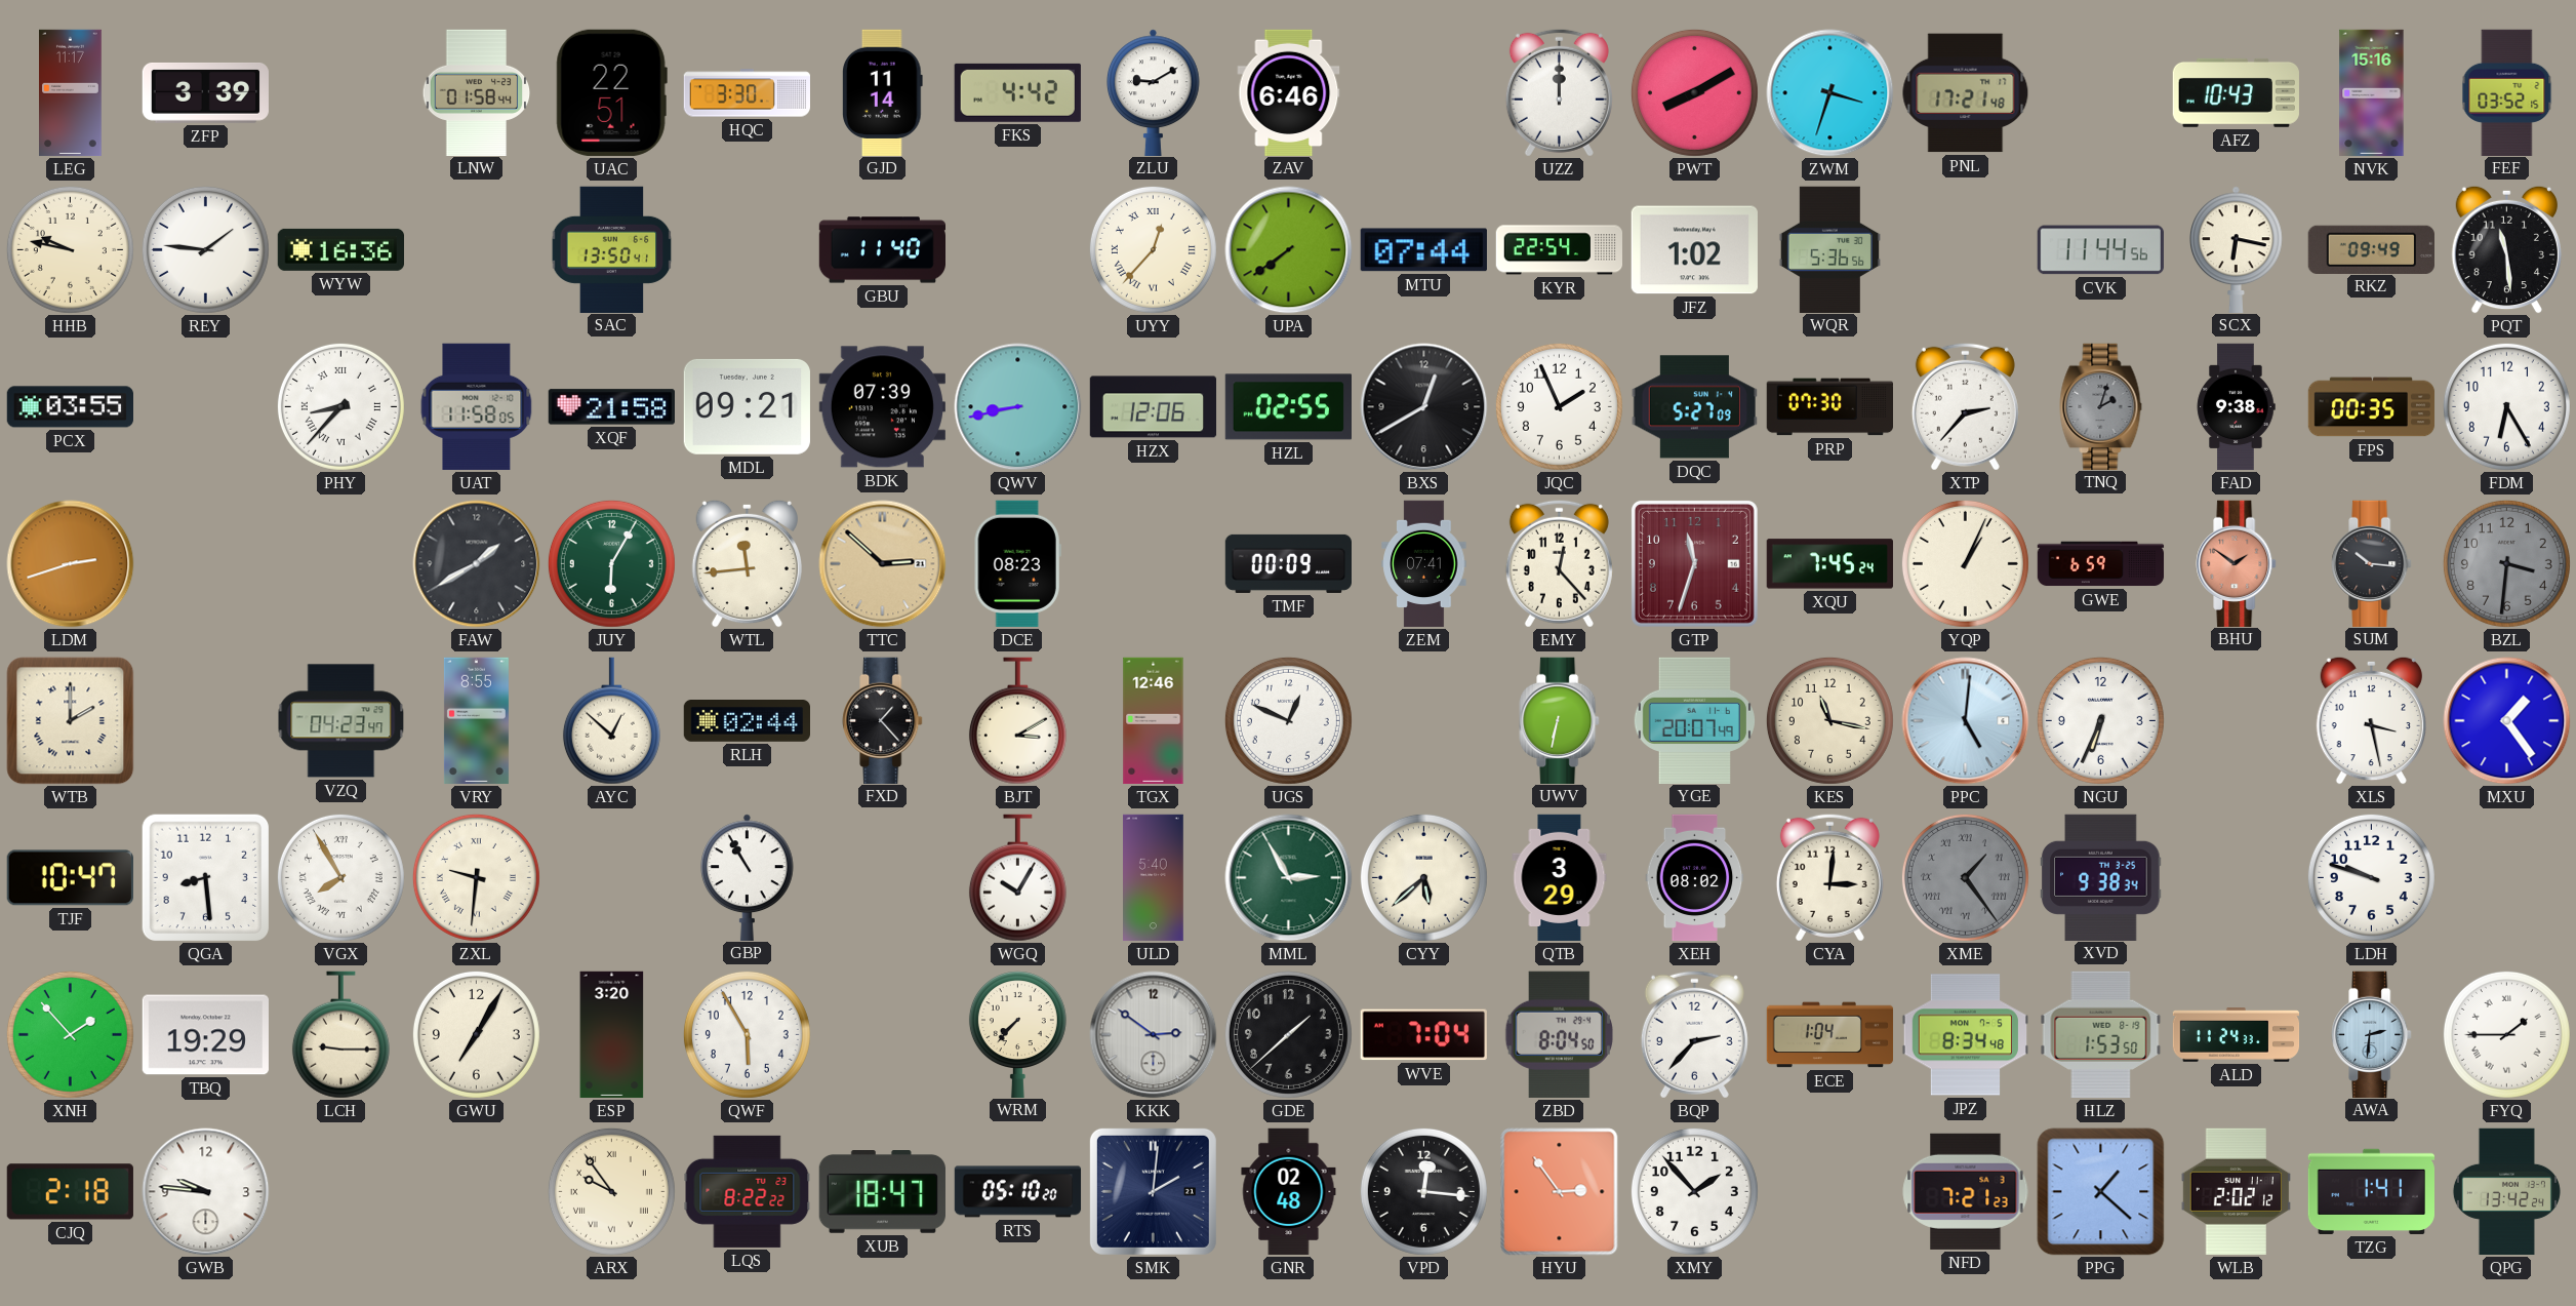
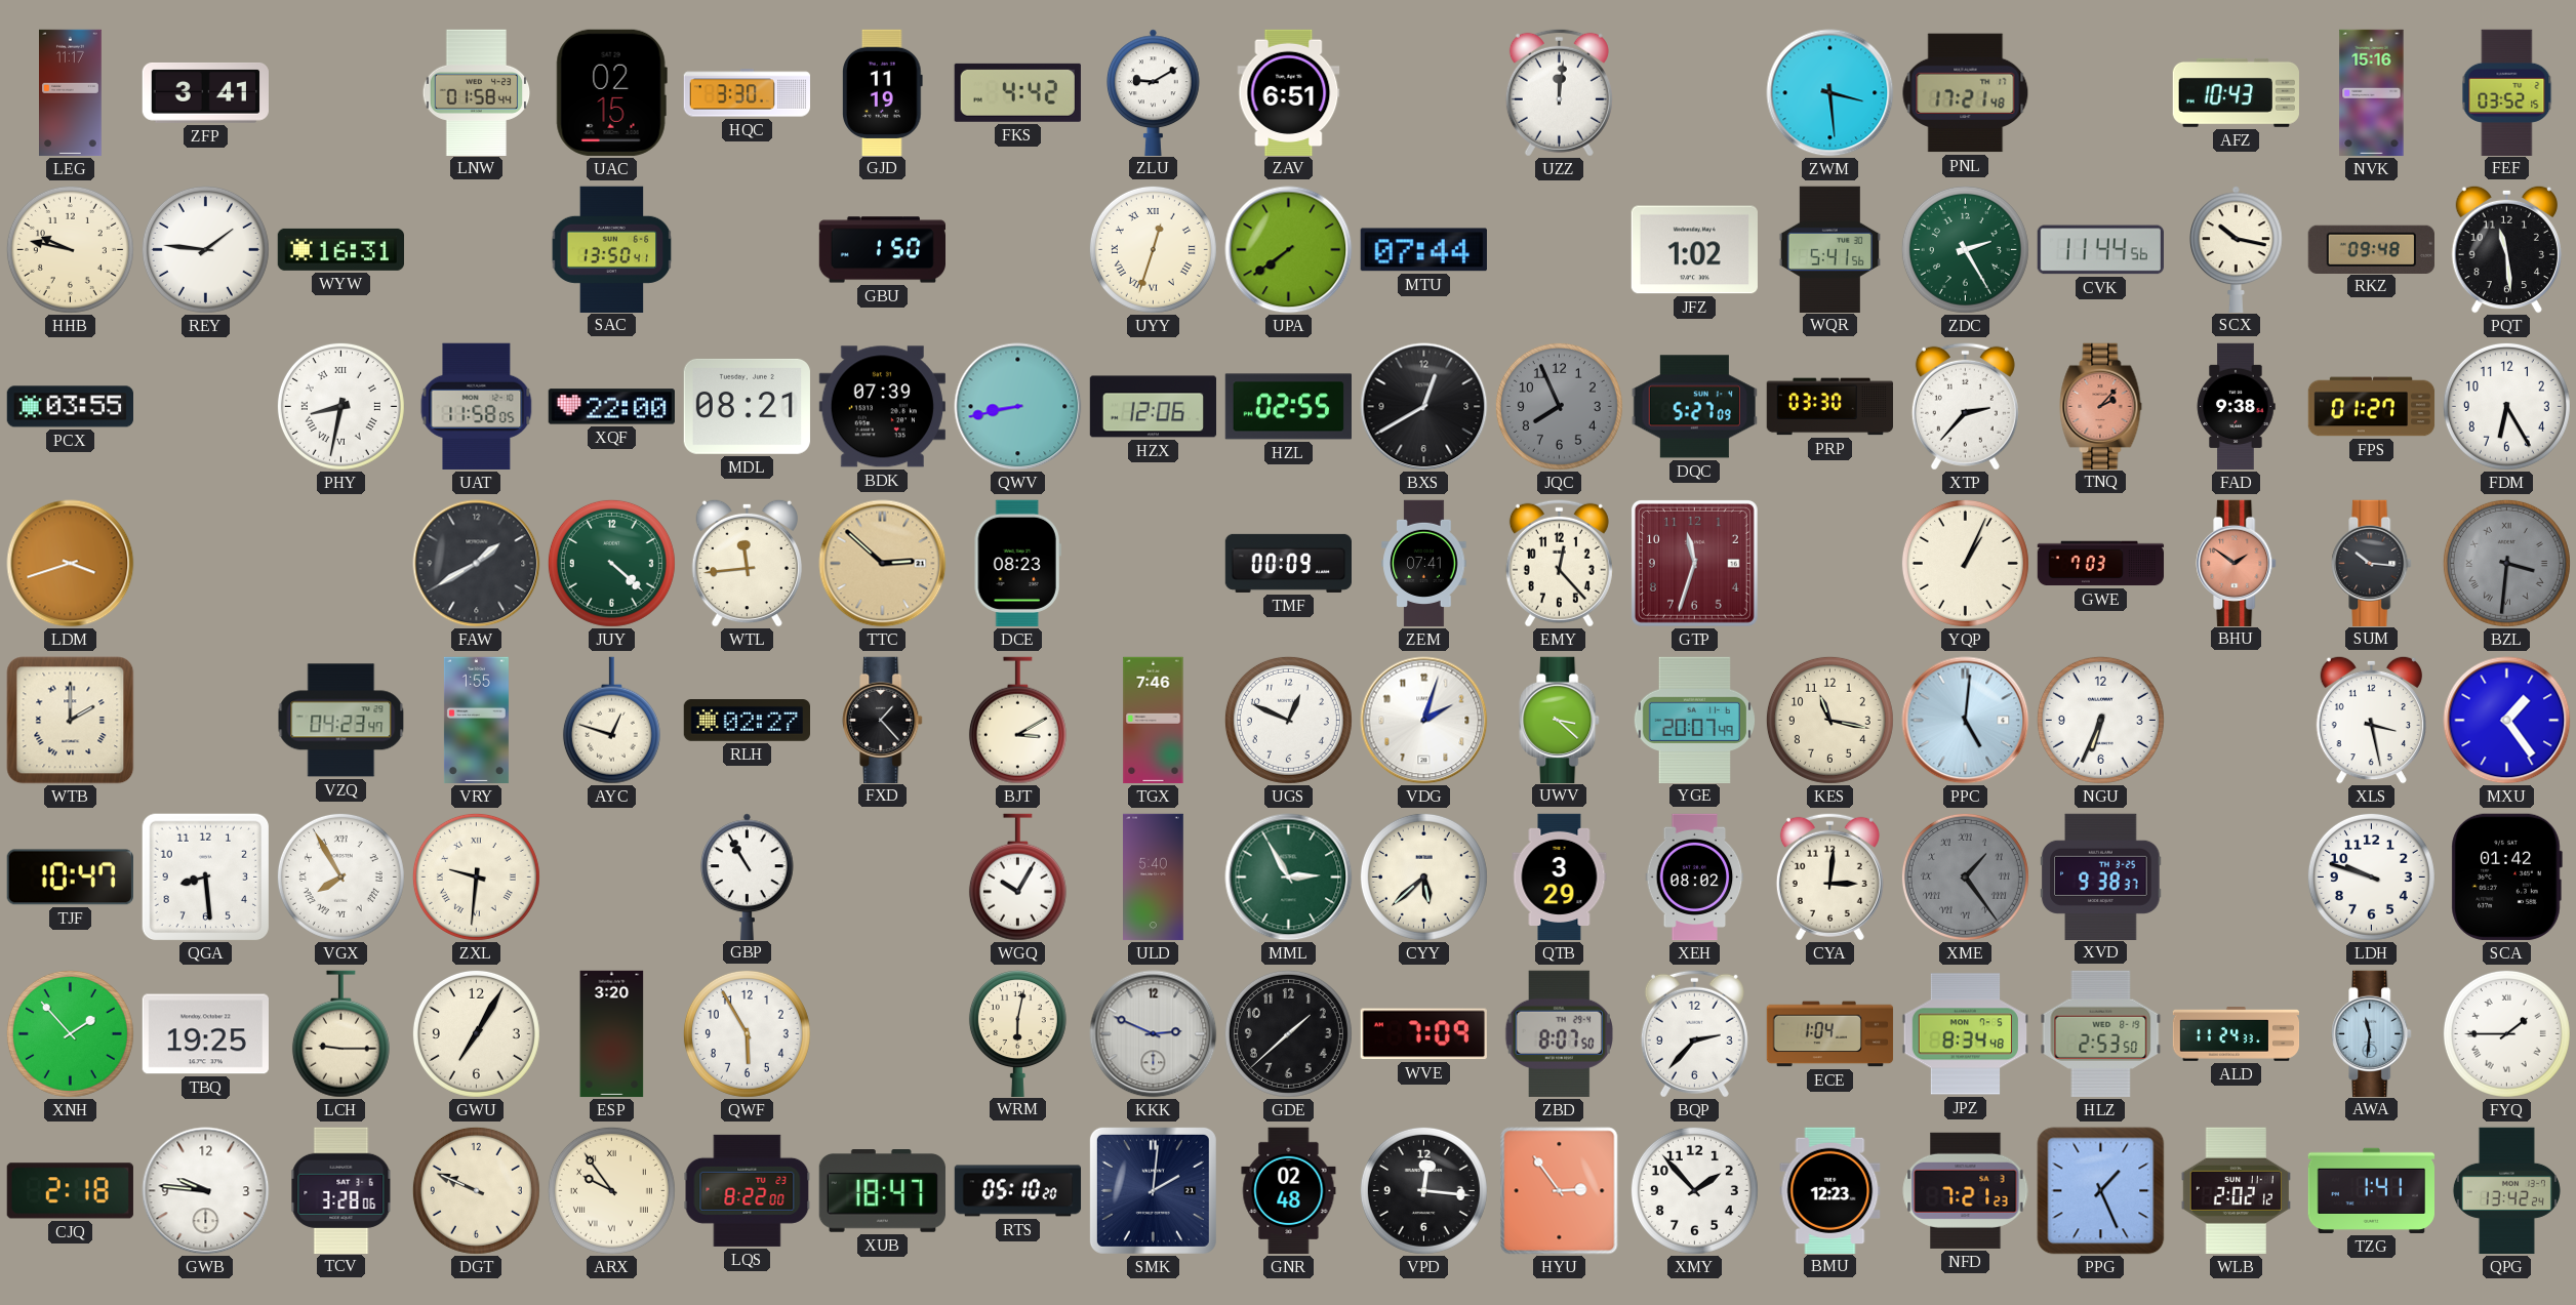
ZFP: 3:39 -> 3:41 (205, 93)
UAC: 22:51 -> 02:15 (611, 92)
GJD: 11:14 -> 11:19 (883, 92)
ZAV: 6:46 -> 6:51 (1289, 92)
UZZ: 12:00 -> 12:01 (1559, 92)
PWT: 8:10 -> none (1694, 92)
ZWM: 3:33 -> 3:29 (1830, 93)
WYW: 16:36 -> 16:31 (340, 249)
GBU: 11:40 -> 1:50 (882, 250)
UYY: 12:37 -> 12:33 (1153, 249)
KYR: 22:54 -> none (1559, 250)
WQR: 5:36 -> 5:41 (1829, 249)
ZDC: none -> 2:25 (1965, 249)
SCX: 6:17 -> 10:17 (2237, 249)
RKZ: 09:49 -> 09:48 (2371, 249)
PHY: 8:37 -> 8:32 (340, 406)
XQF: 21:58 -> 22:00 (611, 407)
MDL: 09:21 -> 08:21 (747, 406)
JQC: 1:56 -> 7:56 (1559, 406)
JQC dial: white -> grey (1559, 406)
PRP: 07:30 -> 03:30 (1829, 407)
TNQ: 2:03 -> 2:07 (2101, 406)
TNQ dial: grey -> salmon (2101, 406)
FPS: 00:35 -> 01:27 (2372, 407)
LDM: 2:42 -> 3:42 (71, 564)
JUY: 6:05 -> 4:22 (611, 563)
XQU: 7:45 -> none (1829, 564)
GWE: 6:59 -> 7:03 (2101, 564)
BZL numerals: Arabic -> Roman (2506, 563)
VRY: 8:55 -> 1:55 (476, 721)
AYC: 12:52 -> 12:48 (611, 721)
RLH: 02:44 -> 02:27 (747, 721)
TGX: 12:46 -> 7:46 (1154, 721)
VDG: none -> 2:03 (1424, 721)
UWV: 6:32 -> 3:22 (1560, 720)
XVD: 9:38:34 -> 9:38:37 (2101, 876)
SCA: none -> 01:42 (2506, 876)
TBQ: 19:29 -> 19:25 (205, 1034)
WRM: 7:37 -> 6:02 (1017, 1033)
KKK: 2:51 -> 2:49 (1154, 1034)
WVE: 7:04 -> 7:09 (1423, 1034)
ZBD: 8:04 -> 8:07 (1559, 1033)
HLZ: 1:53 -> 2:53 (2101, 1033)
AWA: 2:31 -> 11:31 (2372, 1033)
TCV: none -> 3:28 (341, 1190)
DGT: none -> 9:49 (476, 1190)
LQS: 8:22:22 -> 8:22:00 (748, 1190)
BMU: none -> 12:23 (1830, 1190)
PPG: 1:22 -> 1:26 (2101, 1191)
